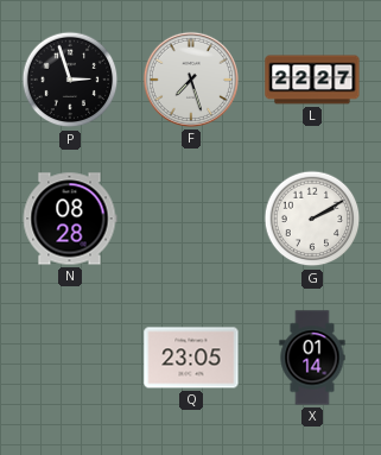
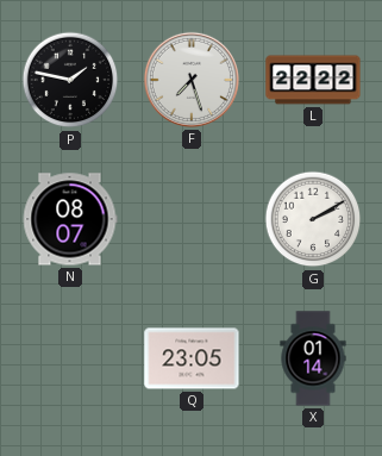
P: 2:57 -> 1:47 (70, 80)
L: 22:27 -> 22:22 (313, 80)
N: 08:28 -> 08:07 (70, 219)
